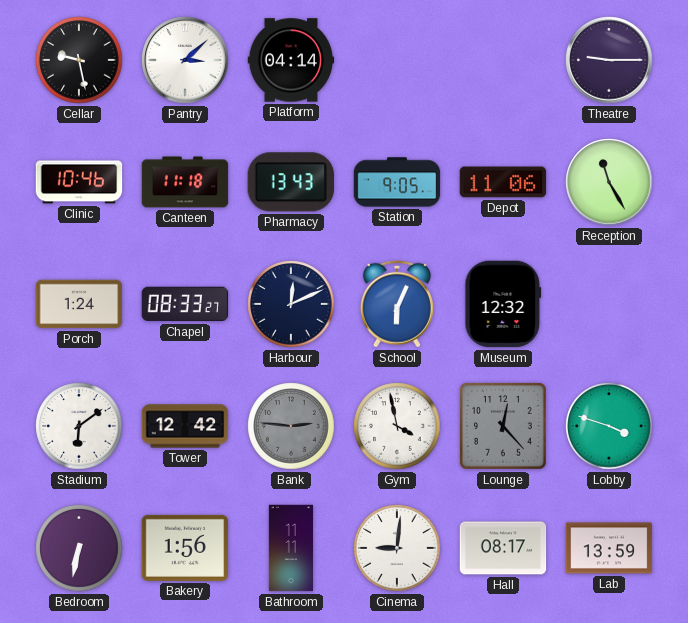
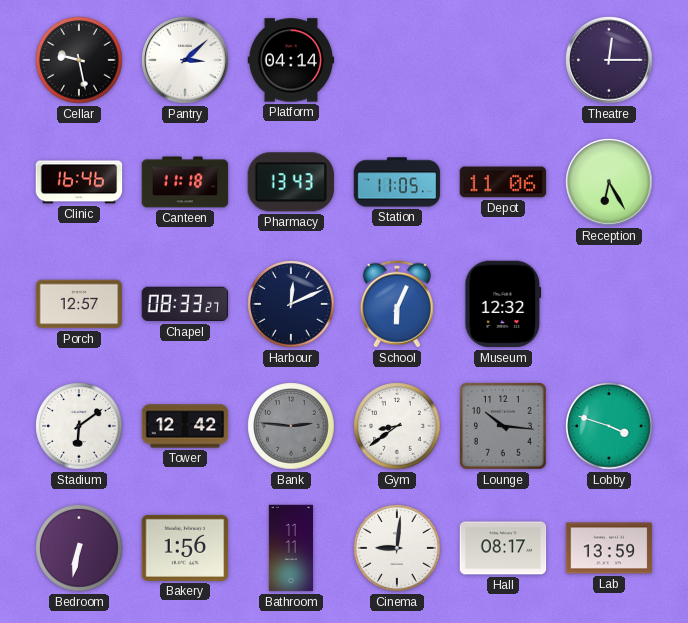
Theatre: 9:15 -> 12:15 (609, 60)
Clinic: 10:46 -> 16:46 (79, 182)
Station: 9:05 -> 11:05 (397, 182)
Reception: 11:25 -> 6:25 (609, 182)
Porch: 1:24 -> 12:57 (79, 304)
Gym: 3:58 -> 8:39 (397, 426)
Lounge: 12:23 -> 10:16 (504, 427)
